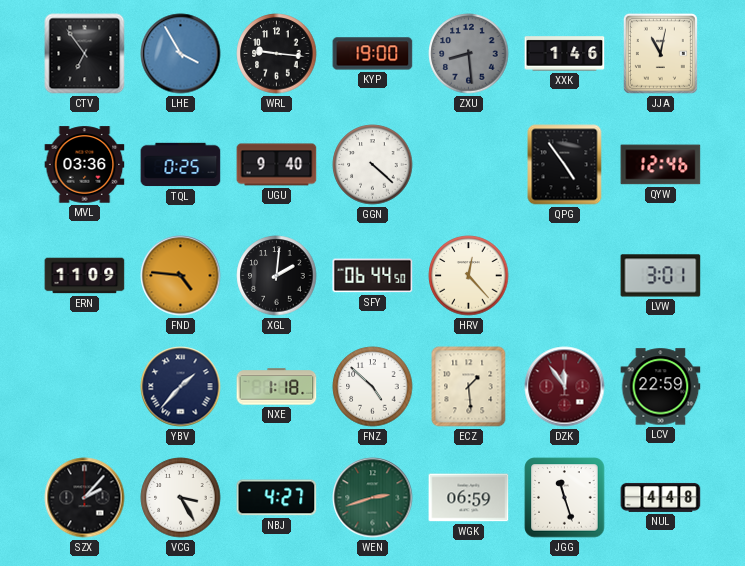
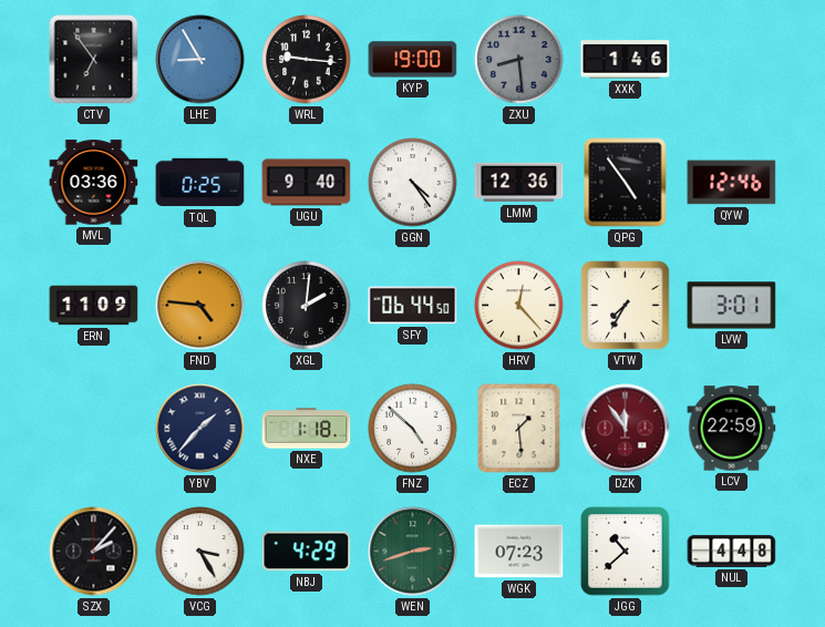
LHE: 3:55 -> 8:55 (200, 60)
JJA: 11:02 -> none (660, 53)
GGN: 4:22 -> 4:24 (413, 183)
LMM: none -> 12:36 (519, 183)
VTW: none -> 7:35 (626, 306)
NBJ: 4:27 -> 4:29 (307, 552)
WGK: 06:59 -> 07:23 (519, 552)
JGG: 11:27 -> 10:38 (626, 552)
